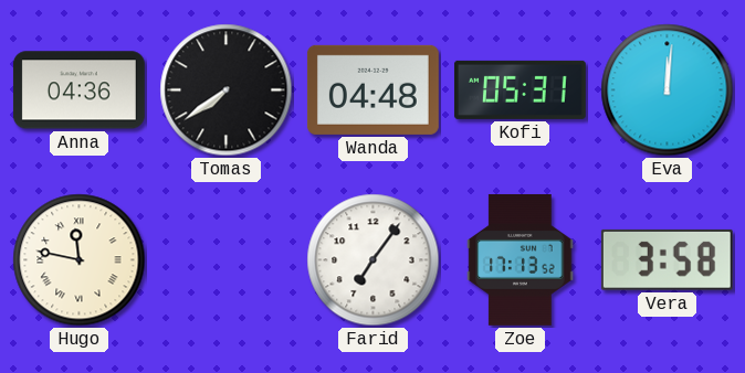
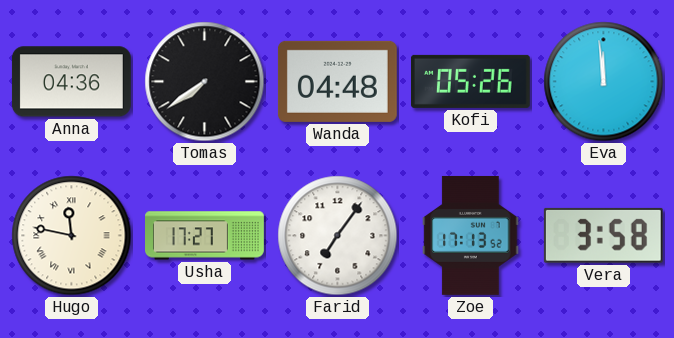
Kofi: 05:31 -> 05:26 (470, 81)
Eva: 12:01 -> 11:59 (604, 82)
Usha: none -> 17:27 (205, 236)
